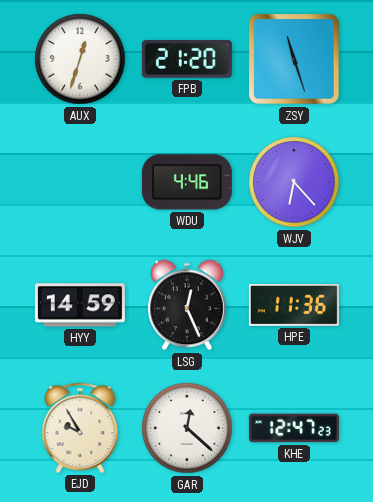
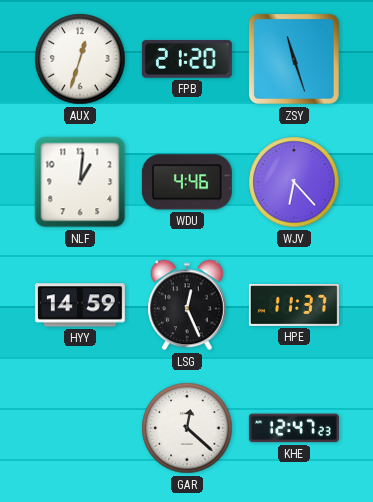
NLF: none -> 1:01 (80, 182)
HPE: 11:36 -> 11:37 (294, 306)
EJD: 9:55 -> none (80, 428)
